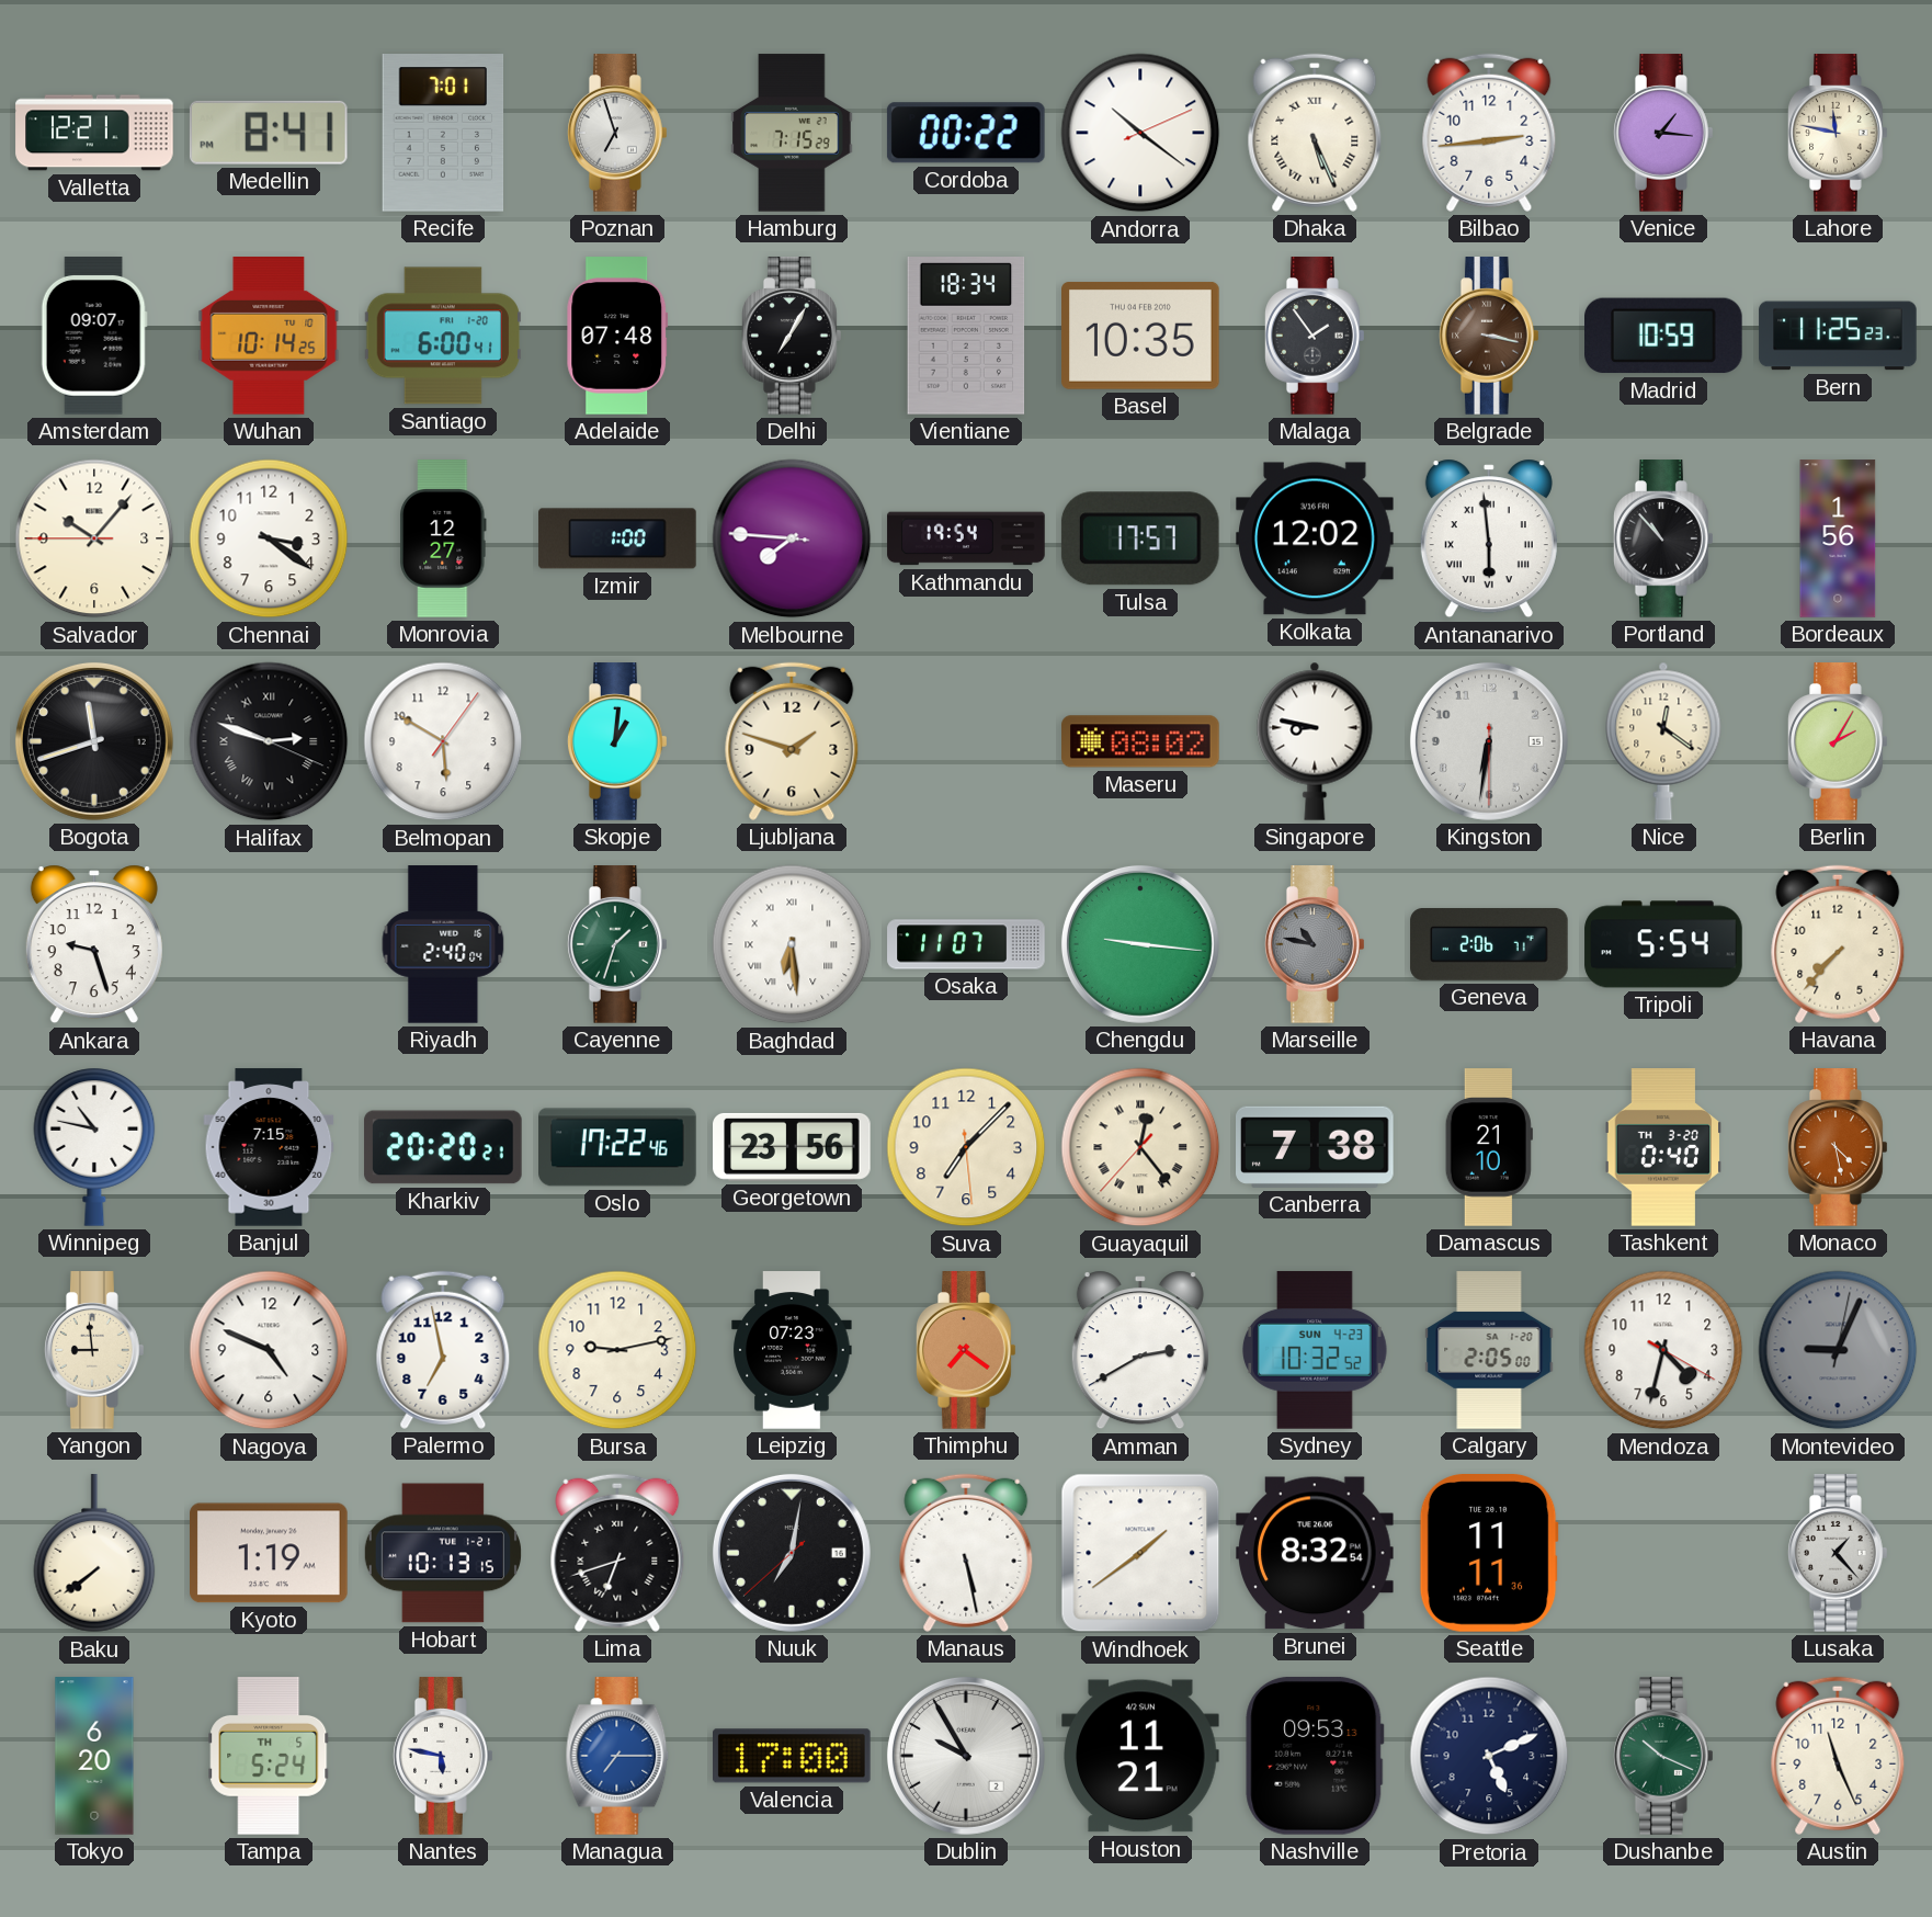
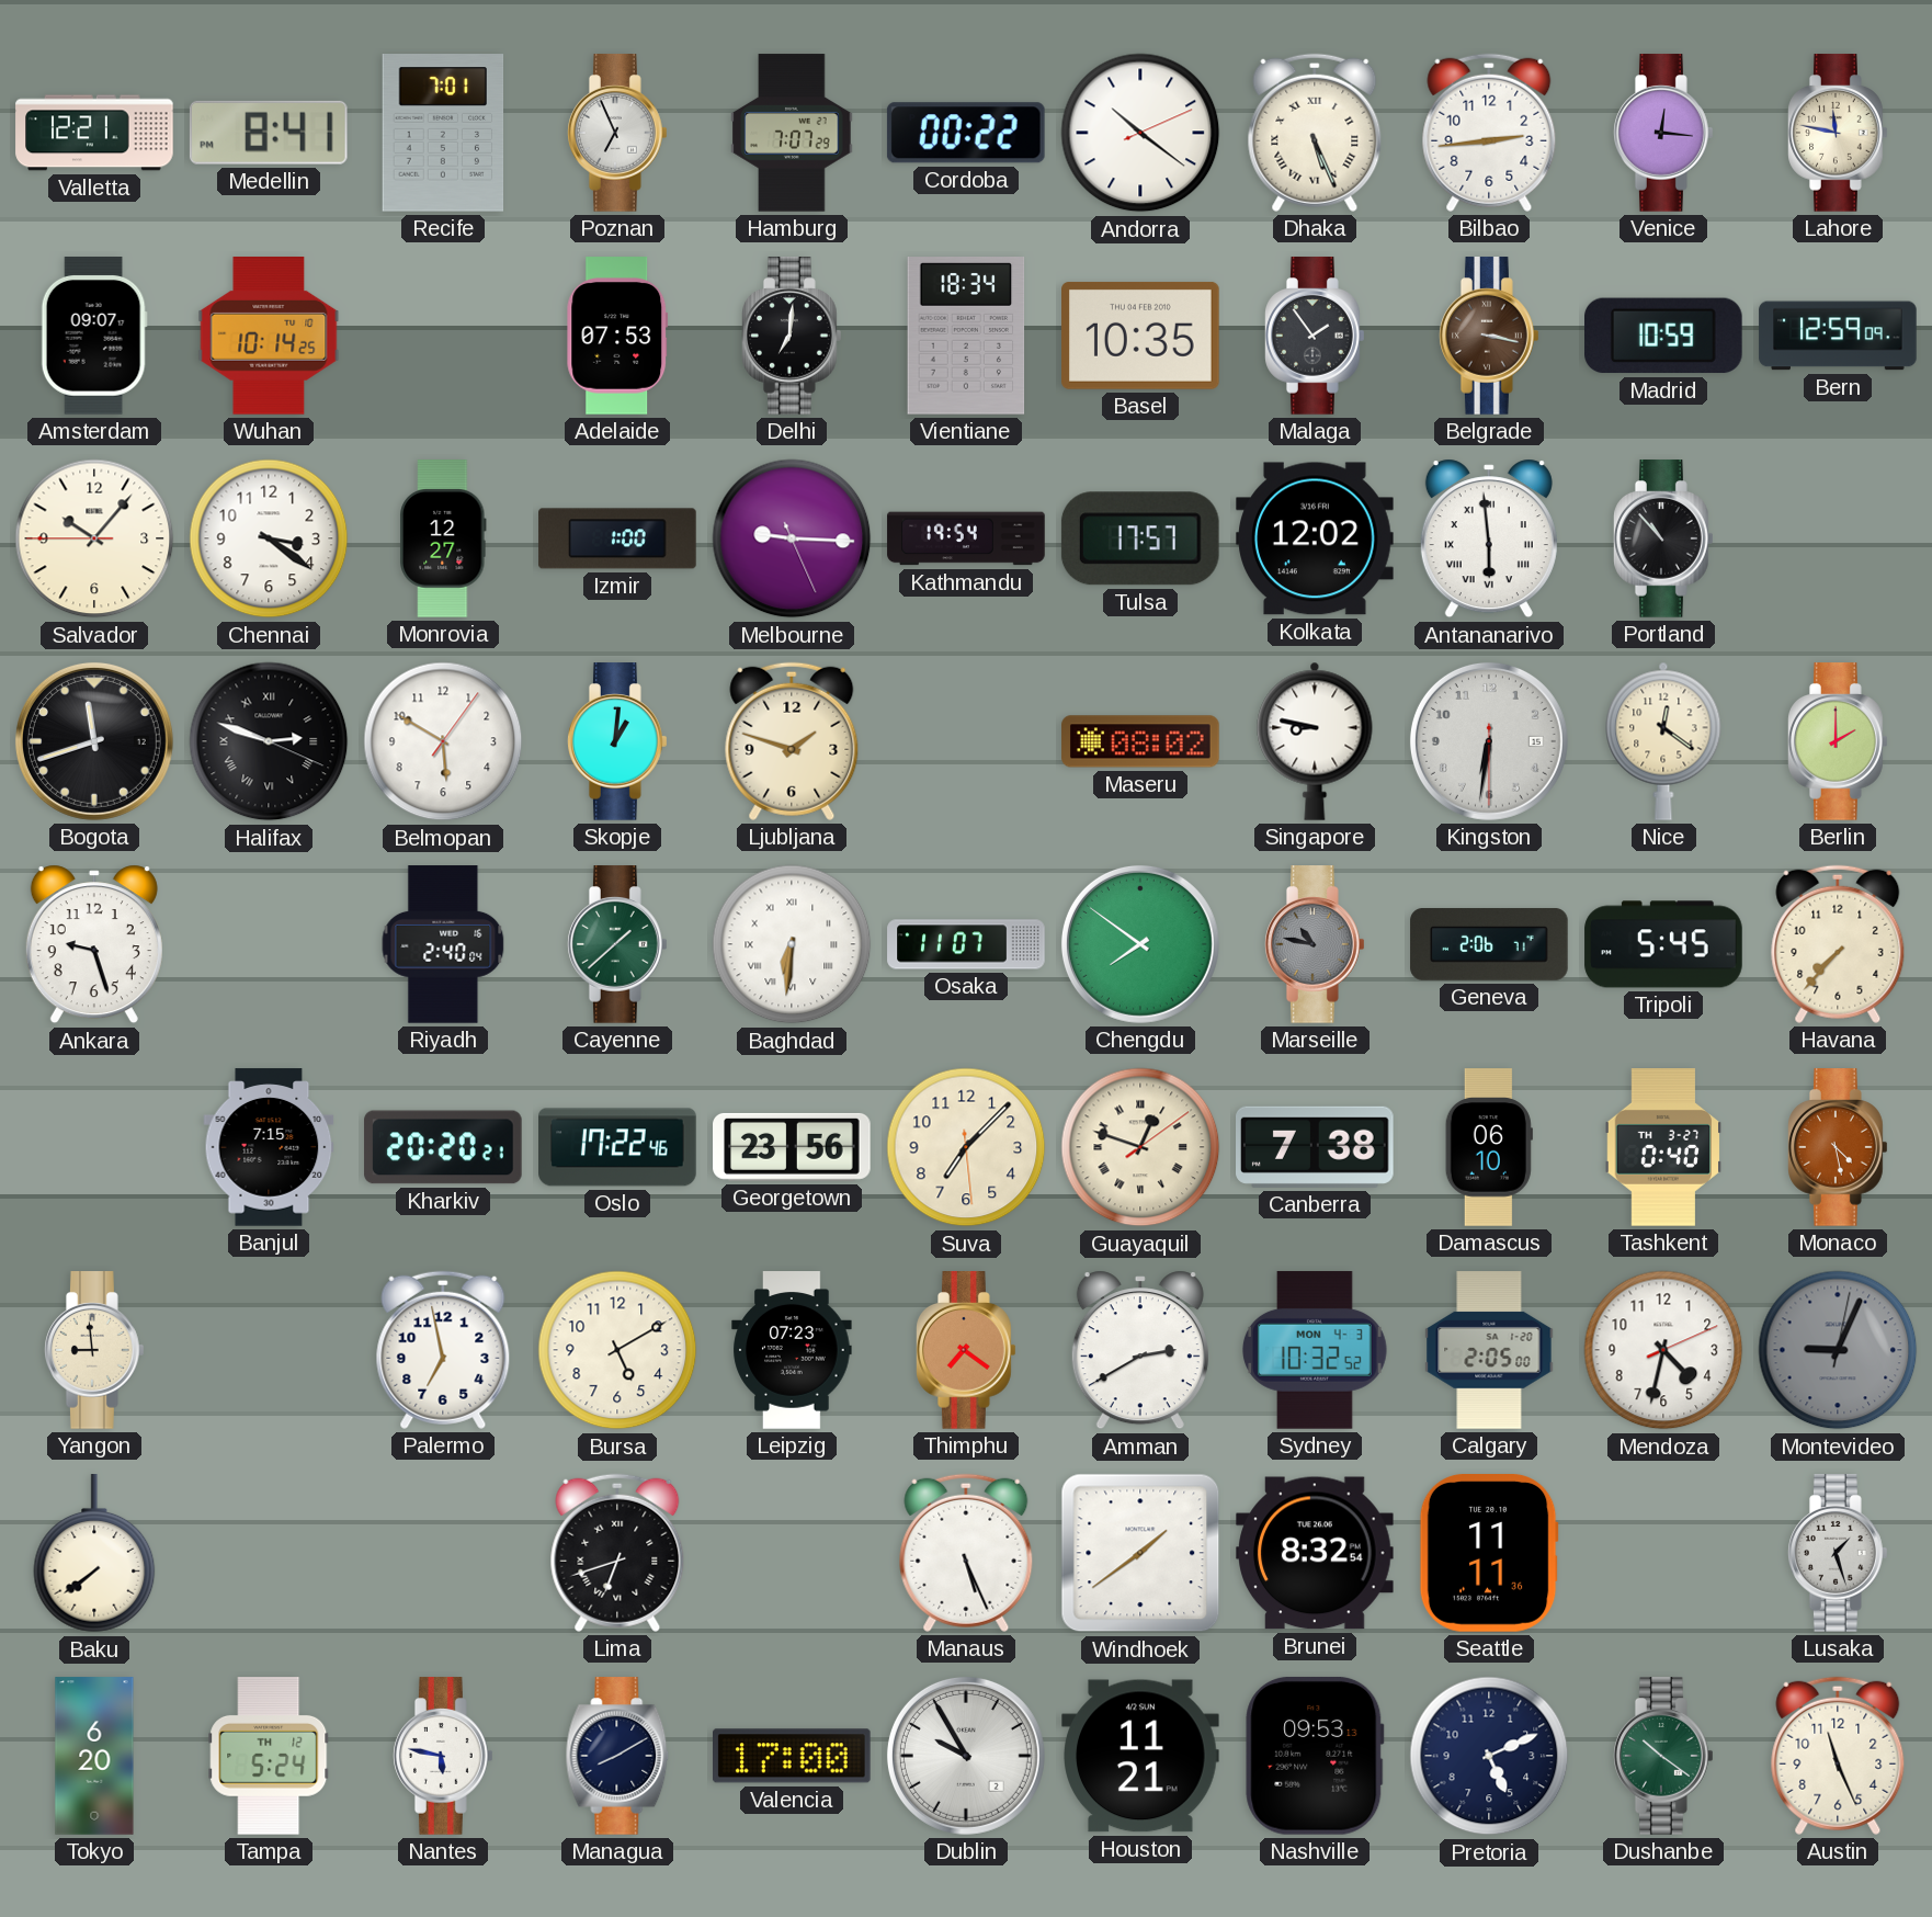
Poznan: 6:57 -> 6:56 (618, 133)
Hamburg: 7:15 -> 7:07 (792, 133)
Venice: 1:16 -> 12:16 (1664, 133)
Santiago: 6:00 -> none (442, 336)
Adelaide: 07:48 -> 07:53 (617, 336)
Delhi: 7:05 -> 7:01 (793, 336)
Bern: 11:25 -> 12:59 (1838, 336)
Melbourne: 7:45 -> 9:15 (792, 538)
Bordeaux: 1:56 -> none (1838, 538)
Berlin: 2:05 -> 2:00 (1839, 741)
Cayenne: 1:33 -> 1:38 (618, 944)
Baghdad: 6:29 -> 6:31 (792, 944)
Chengdu: 9:16 -> 7:51 (1140, 944)
Tripoli: 5:54 -> 5:45 (1663, 944)
Winnipeg: 10:47 -> none (94, 1147)
Guayaquil: 12:23 -> 12:48 (1140, 1147)
Damascus: 21:10 -> 06:10 (1489, 1147)
Tashkent date: TH 3-20 -> TH 3-27 (1663, 1147)
Nagoya: 4:49 -> none (269, 1350)
Bursa: 9:13 -> 5:10 (617, 1350)
Sydney date: SUN 4-23 -> MON 4-3 (1315, 1350)
Mendoza: 4:32:20 -> 4:32:11 (1663, 1350)
Kyoto: 1:19 -> none (270, 1553)
Hobart: 10:13 -> none (443, 1553)
Nuuk: 7:01 -> none (792, 1553)
Manaus: 5:28 -> 5:26 (966, 1553)
Lusaka: 1:23 -> 1:27 (1839, 1553)
Tampa date: TH 5 -> TH 12 (269, 1757)
Managua: 7:15 -> 8:10 (617, 1756)
Managua dial: blue -> navy (617, 1756)
Dushanbe: 10:19 -> 10:21 (1664, 1756)
